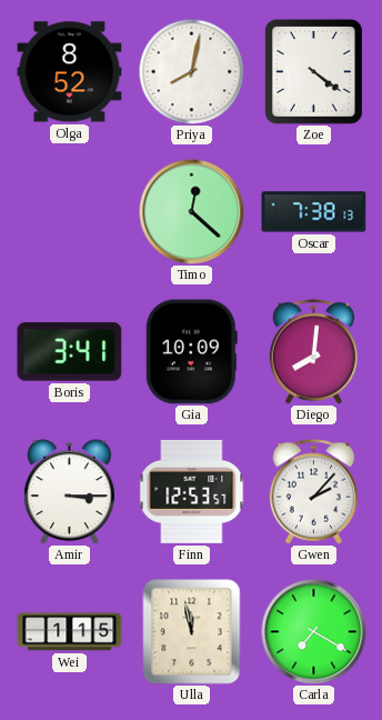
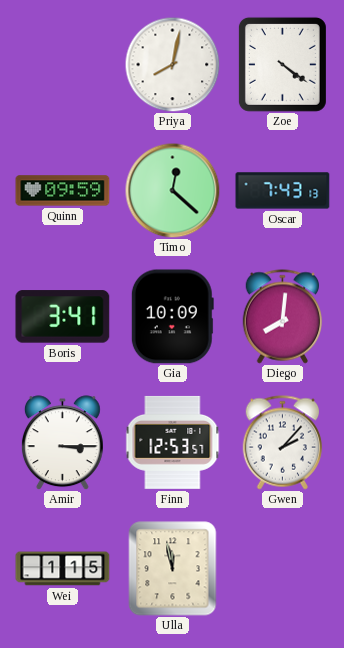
Olga: 8:52 -> none (70, 72)
Quinn: none -> 09:59 (63, 191)
Oscar: 7:38 -> 7:43 (283, 191)
Carla: 7:20 -> none (313, 631)
